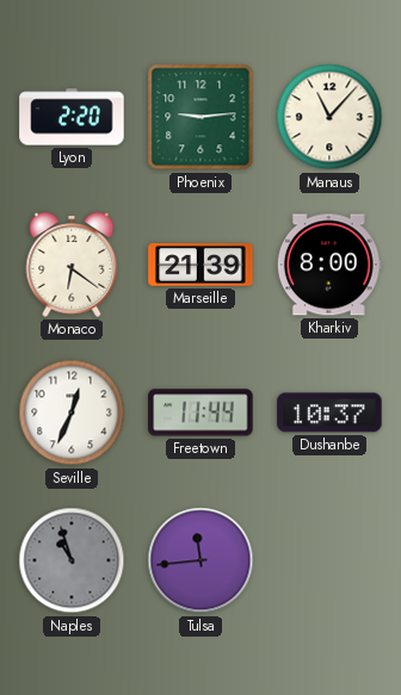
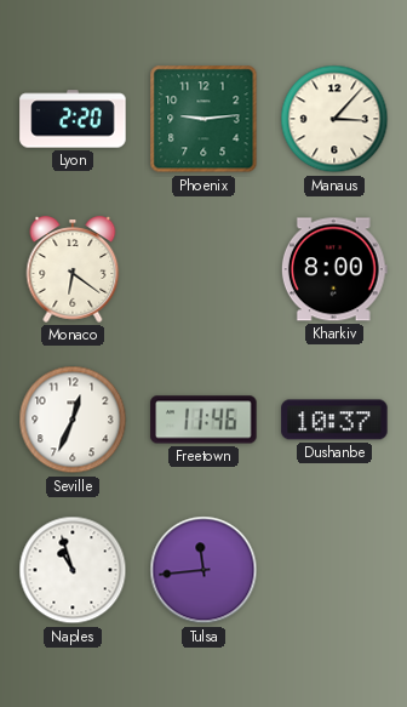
Manaus: 11:07 -> 3:07 (334, 119)
Marseille: 21:39 -> none (200, 265)
Freetown: 11:44 -> 11:46 (203, 420)
Naples dial: grey -> white (73, 570)
